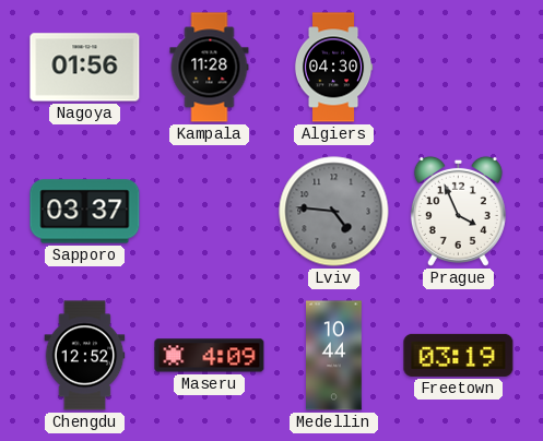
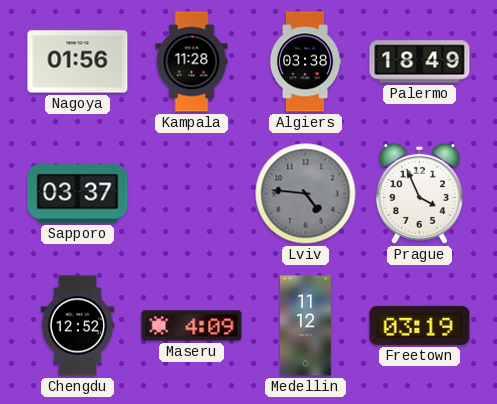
Algiers: 04:30 -> 03:38 (305, 62)
Palermo: none -> 18:49 (420, 62)
Medellin: 10:44 -> 11:12 (306, 326)
